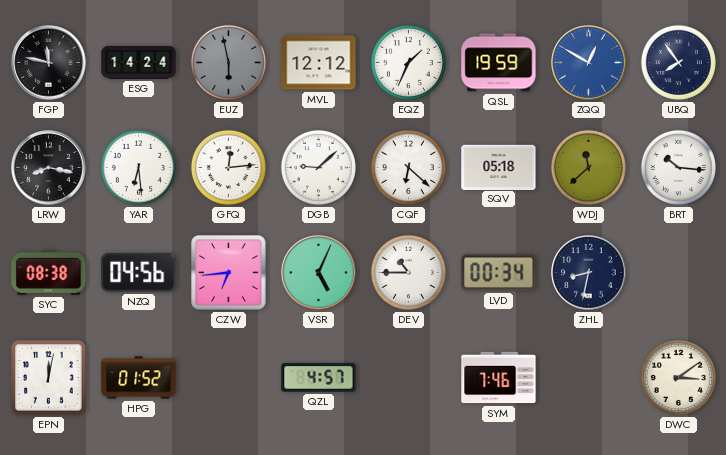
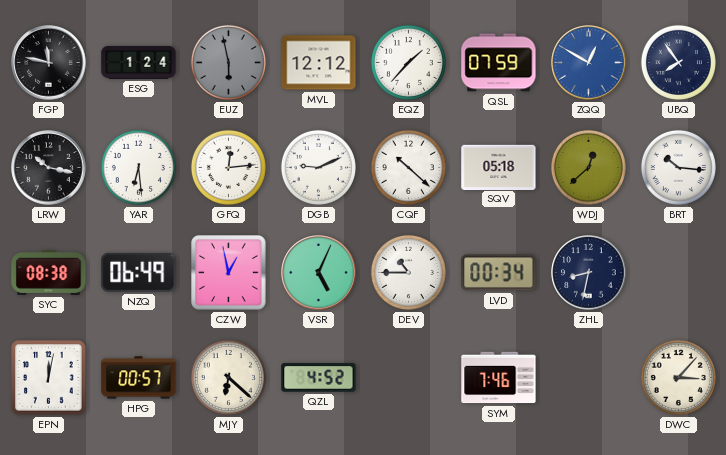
ESG: 14:24 -> 1:24 (139, 62)
EQZ: 1:34 -> 1:37 (408, 62)
QSL: 19:59 -> 07:59 (499, 63)
LRW: 8:17 -> 10:17 (49, 168)
DGB: 9:08 -> 9:11 (318, 167)
CQF: 6:22 -> 10:22 (408, 167)
WDJ: 11:38 -> 12:38 (588, 167)
NZQ: 04:56 -> 06:49 (139, 272)
CZW: 6:44 -> 12:58 (229, 273)
HPG: 01:52 -> 00:57 (139, 378)
MJY: none -> 6:22 (228, 377)
QZL: 4:57 -> 4:52 (319, 378)
DWC: 3:09 -> 3:07 (678, 377)
